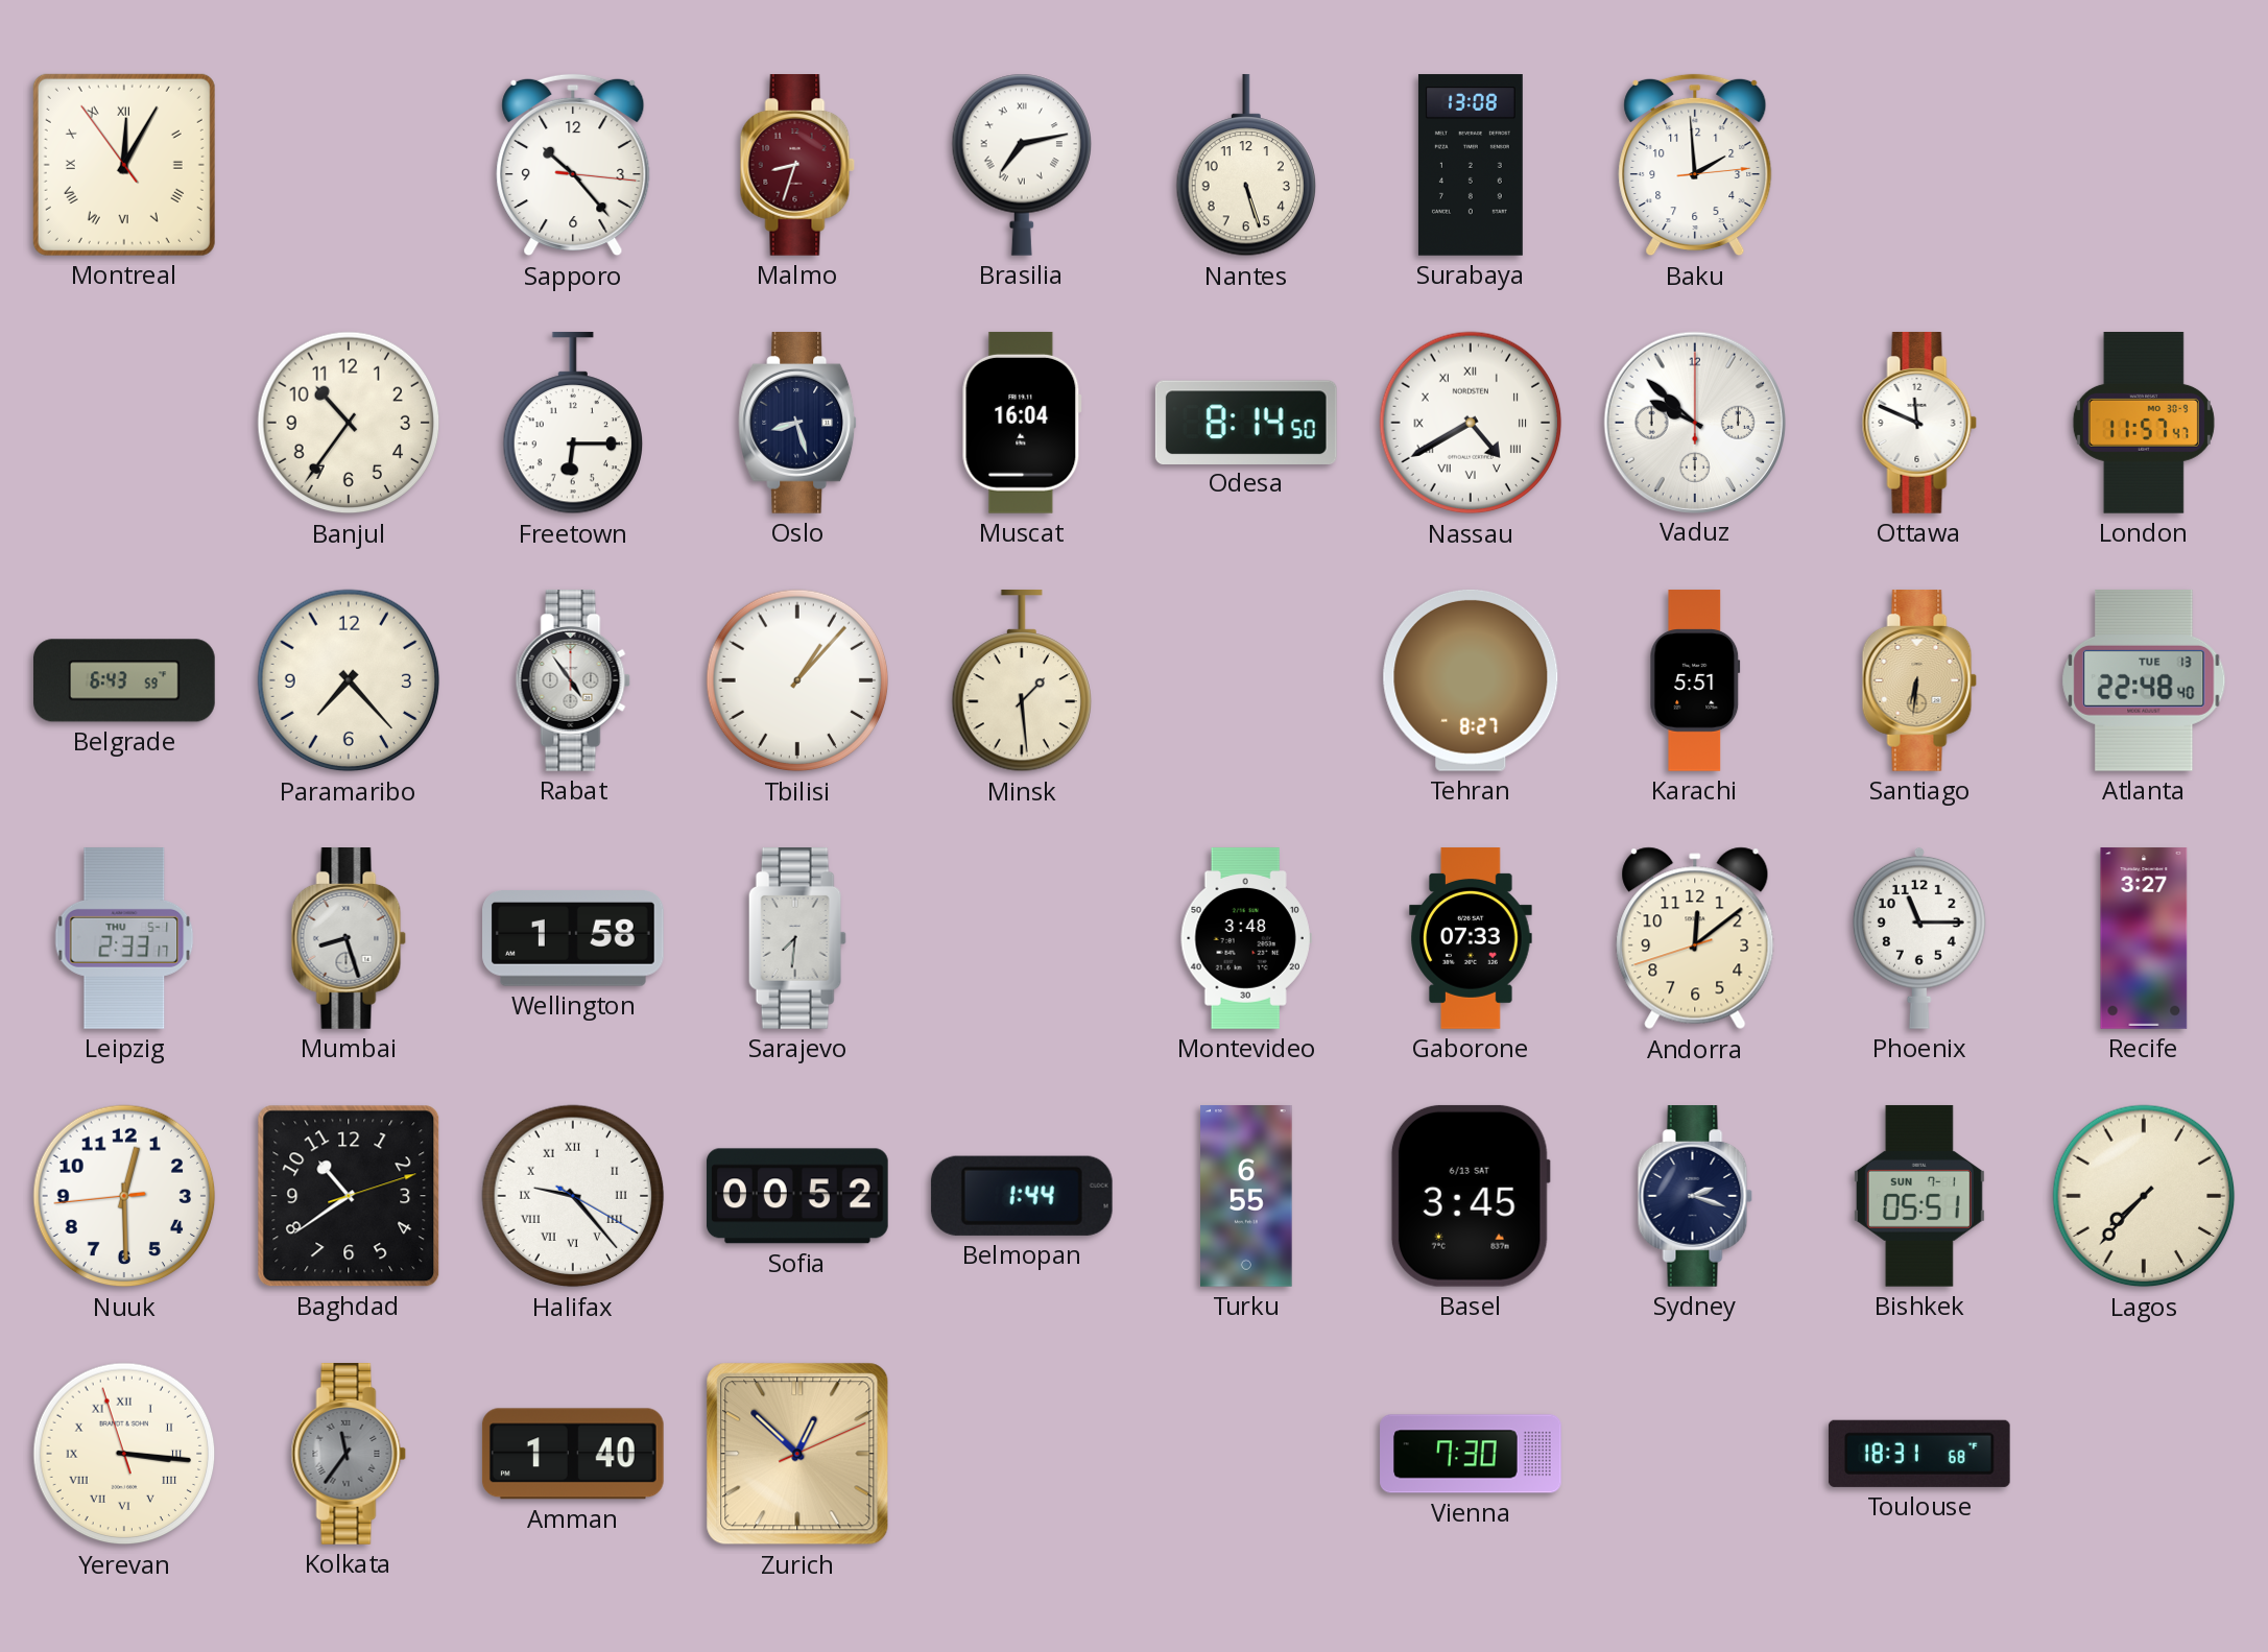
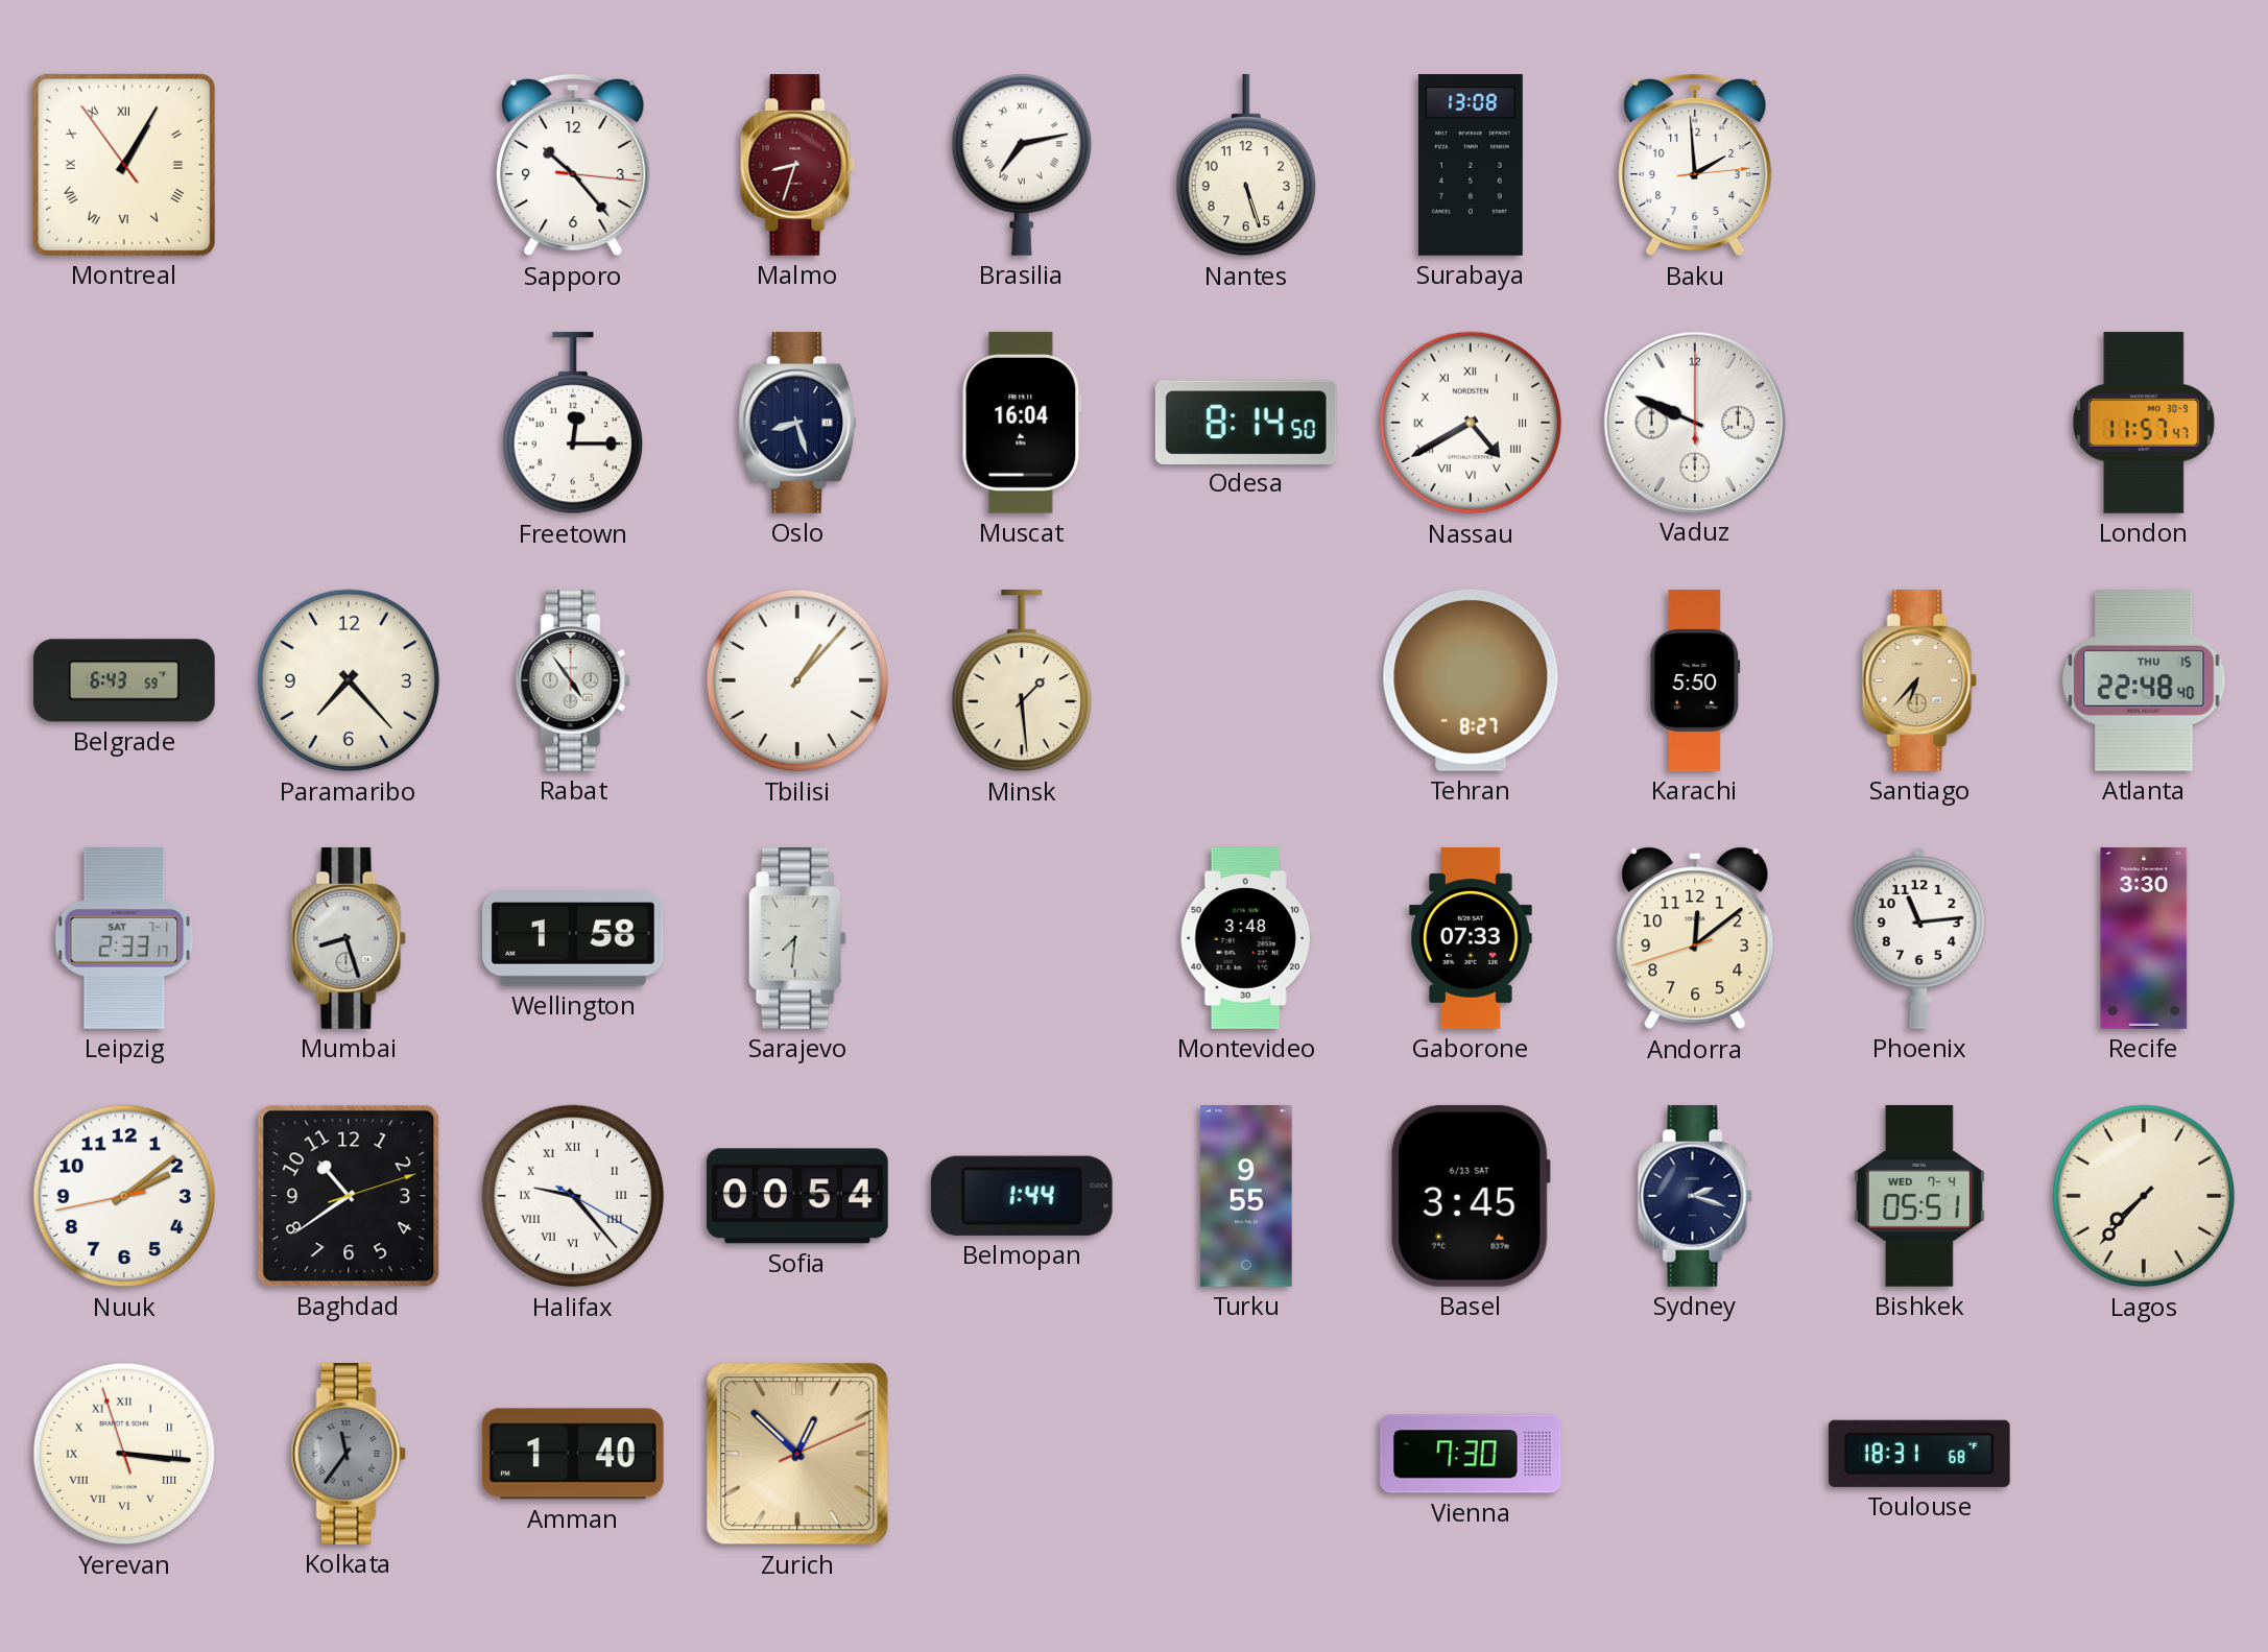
Montreal: 12:04 -> 1:04 (124, 165)
Banjul: 10:36 -> none (349, 423)
Freetown: 6:15 -> 12:15 (572, 423)
Vaduz: 9:52 -> 9:49 (1694, 422)
Ottawa: 11:49 -> none (1919, 424)
Karachi: 5:51 -> 5:50 (1695, 680)
Santiago: 6:31 -> 6:37 (1919, 681)
Atlanta date: TUE 13 -> THU 15 (2144, 680)
Leipzig date: THU 5-1 -> SAT 7-1 (124, 939)
Phoenix: 11:15 -> 11:14 (1919, 938)
Recife: 3:27 -> 3:30 (2144, 938)
Nuuk: 12:29 -> 2:08 (124, 1196)
Sofia: 00:52 -> 00:54 (797, 1196)
Turku: 6:55 -> 9:55 (1246, 1197)
Bishkek date: SUN 7-1 -> WED 7-4 (1919, 1196)
